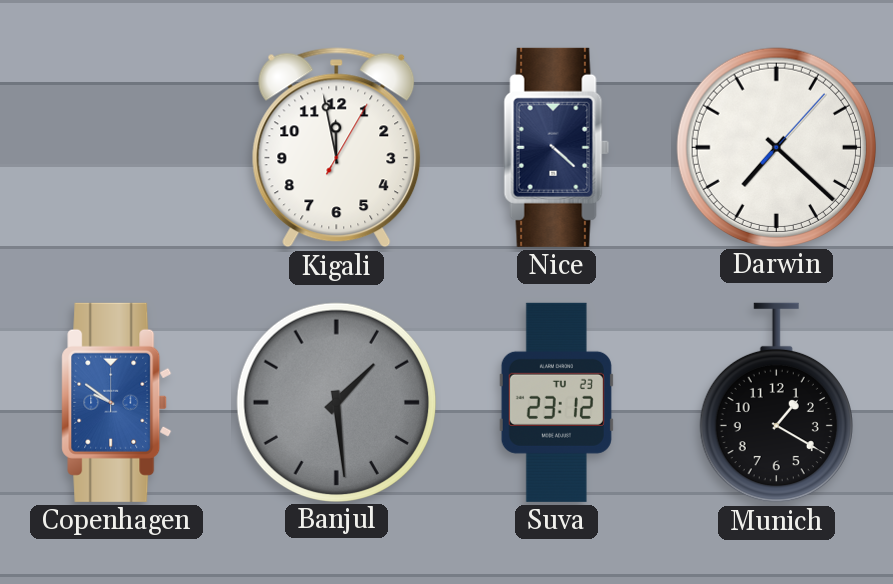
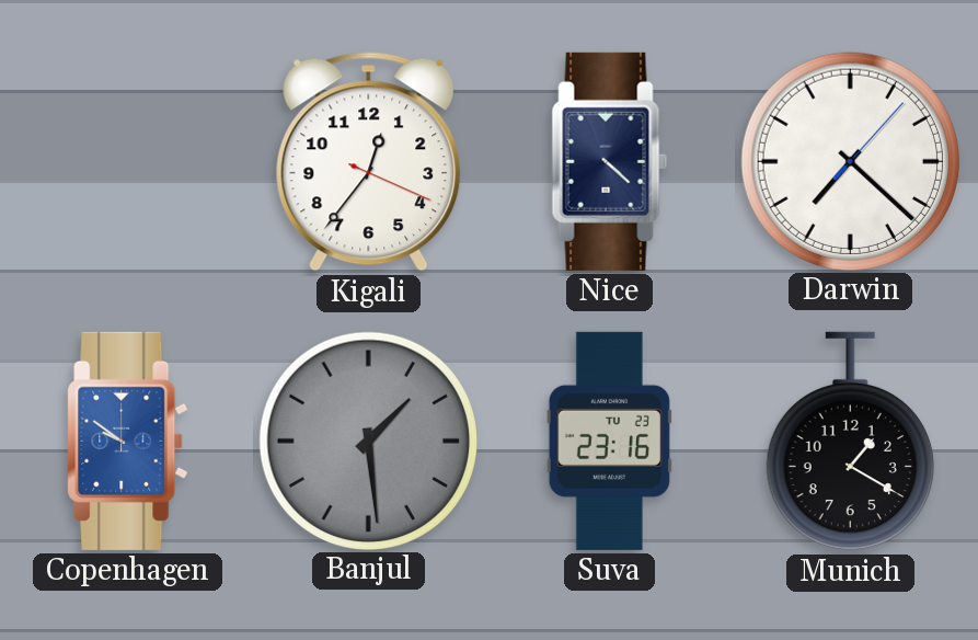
Kigali: 11:58 -> 12:36 (369, 162)
Suva: 23:12 -> 23:16 (609, 441)
